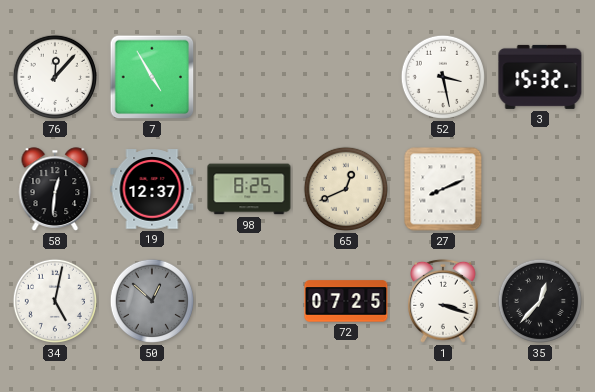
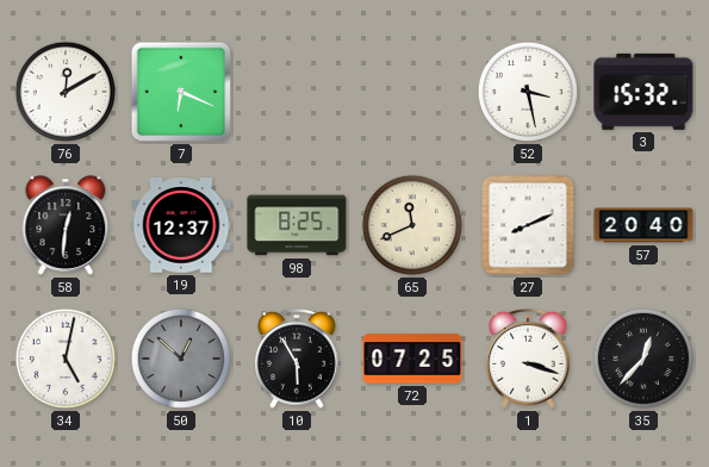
76: 12:07 -> 12:10 (66, 92)
7: 4:55 -> 6:19 (181, 92)
65: 12:41 -> 11:41 (412, 225)
57: none -> 20:40 (643, 225)
10: none -> 5:55 (298, 359)
